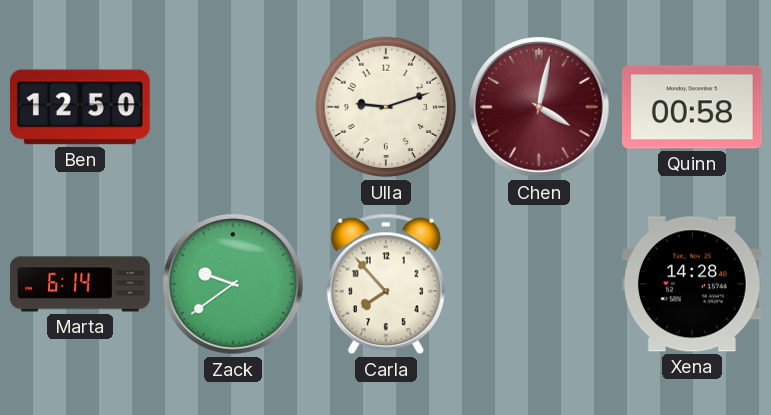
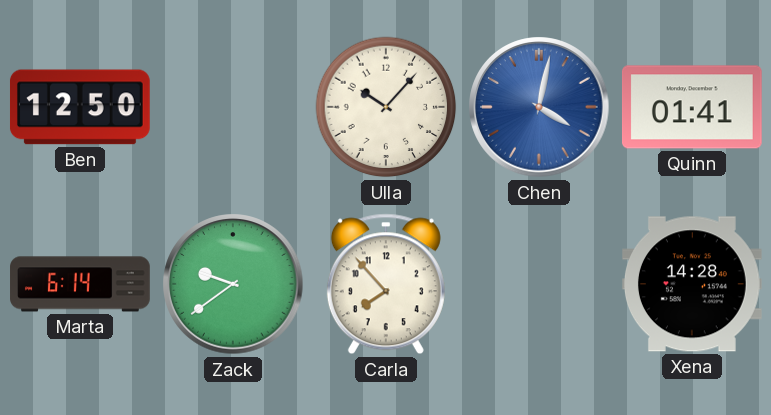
Ulla: 9:12 -> 10:07 (386, 107)
Chen dial: burgundy -> blue (539, 107)
Quinn: 00:58 -> 01:41 (692, 107)
